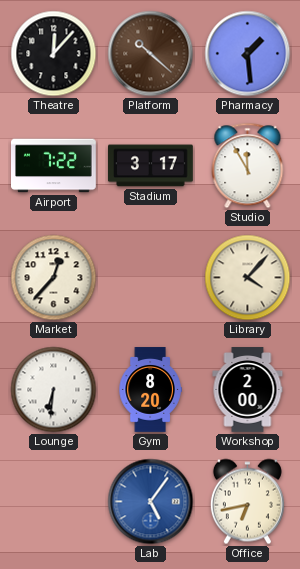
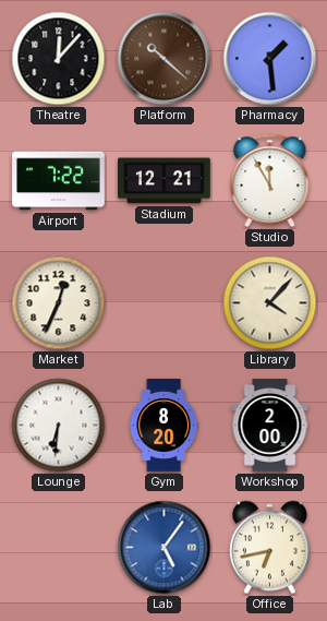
Stadium: 3:17 -> 12:21 (165, 181)
Market: 12:37 -> 12:34 (59, 303)
